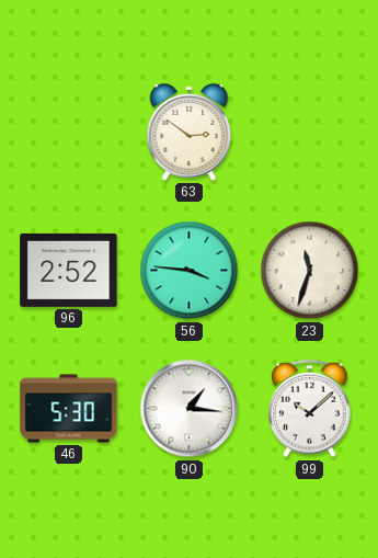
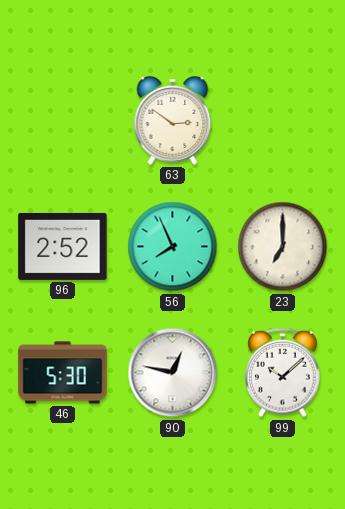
56: 3:46 -> 7:56 (173, 247)
23: 11:33 -> 7:00 (283, 247)
90: 1:16 -> 12:47 (173, 373)
